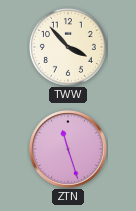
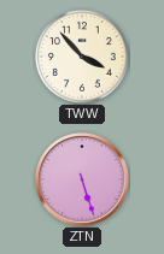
ZTN: 11:27 -> 5:27 (82, 179)
